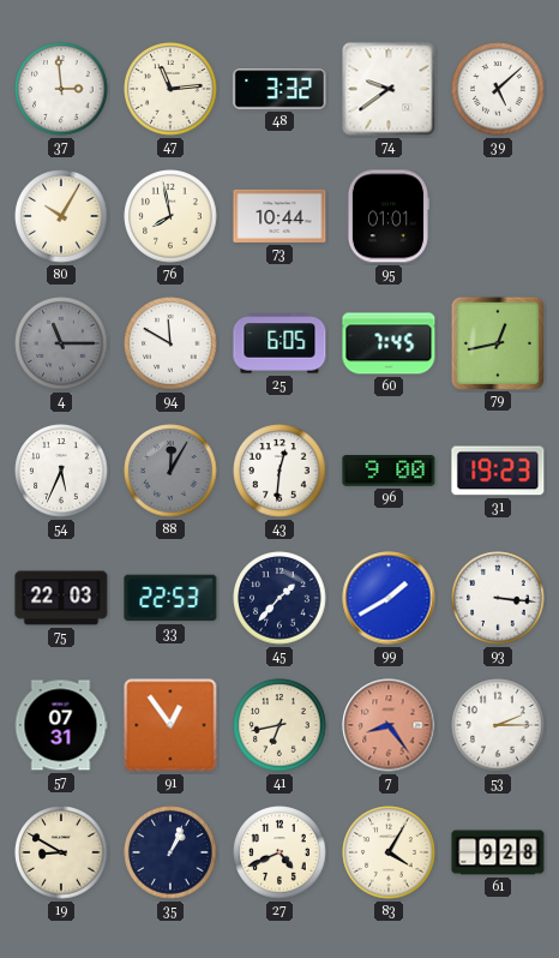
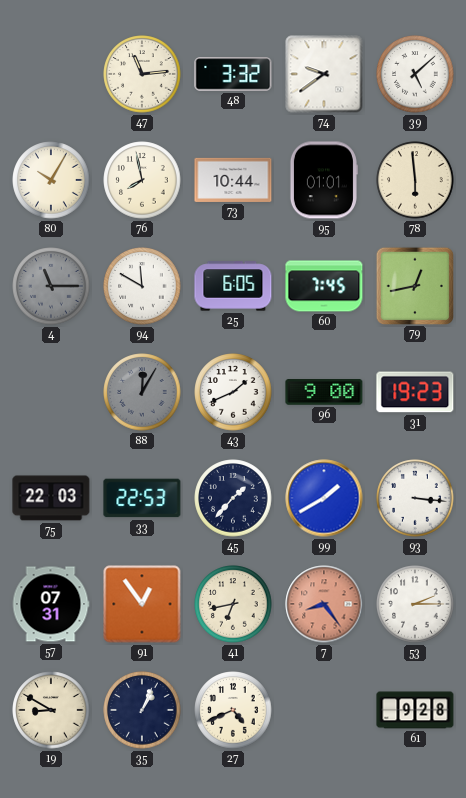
37: 2:59 -> none (61, 89)
78: none -> 5:59 (415, 180)
54: 5:34 -> none (61, 471)
43: 12:31 -> 1:41 (233, 392)
83: 4:05 -> none (389, 852)
